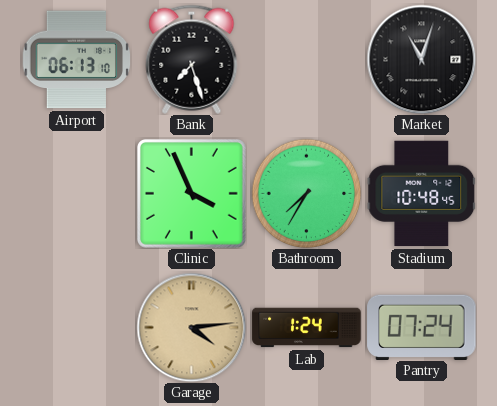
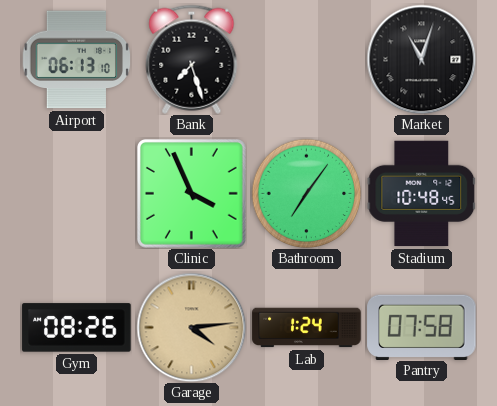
Bathroom: 7:35 -> 7:06 (306, 193)
Gym: none -> 08:26 (77, 328)
Pantry: 07:24 -> 07:58 (422, 327)
